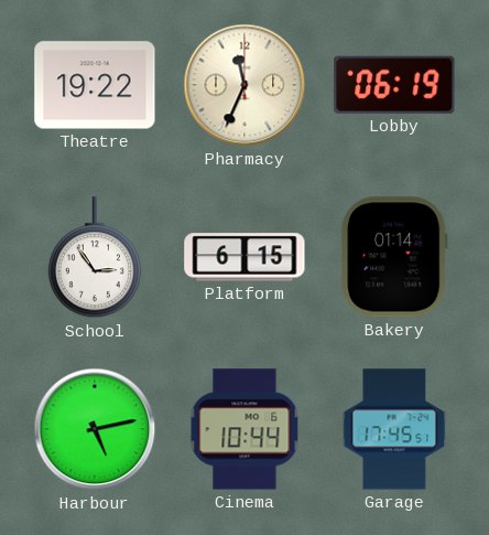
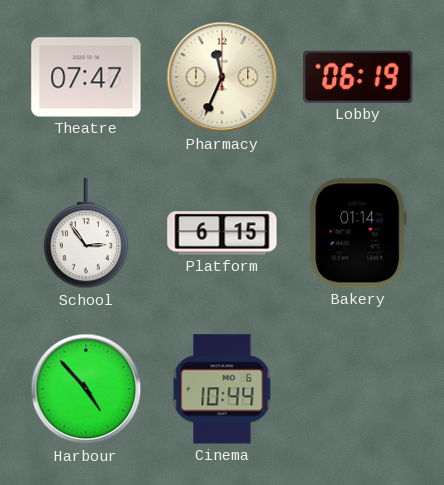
Theatre: 19:22 -> 07:47 (86, 77)
Harbour: 5:13 -> 4:53 (86, 389)
Garage: 17:45 -> none (394, 429)
